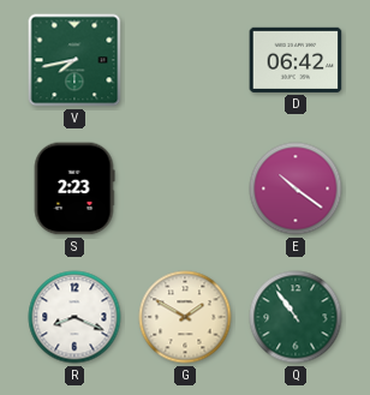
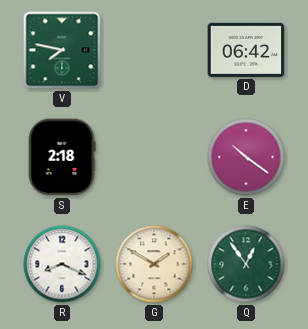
V: 7:43 -> 7:47 (62, 50)
S: 2:23 -> 2:18 (62, 157)
Q: 10:54 -> 12:54 (246, 264)
